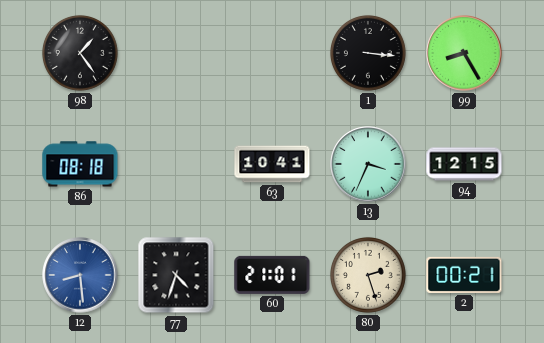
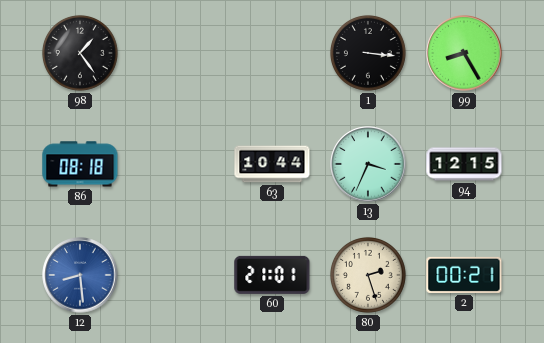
63: 10:41 -> 10:44 (272, 164)
77: 4:33 -> none (176, 275)
